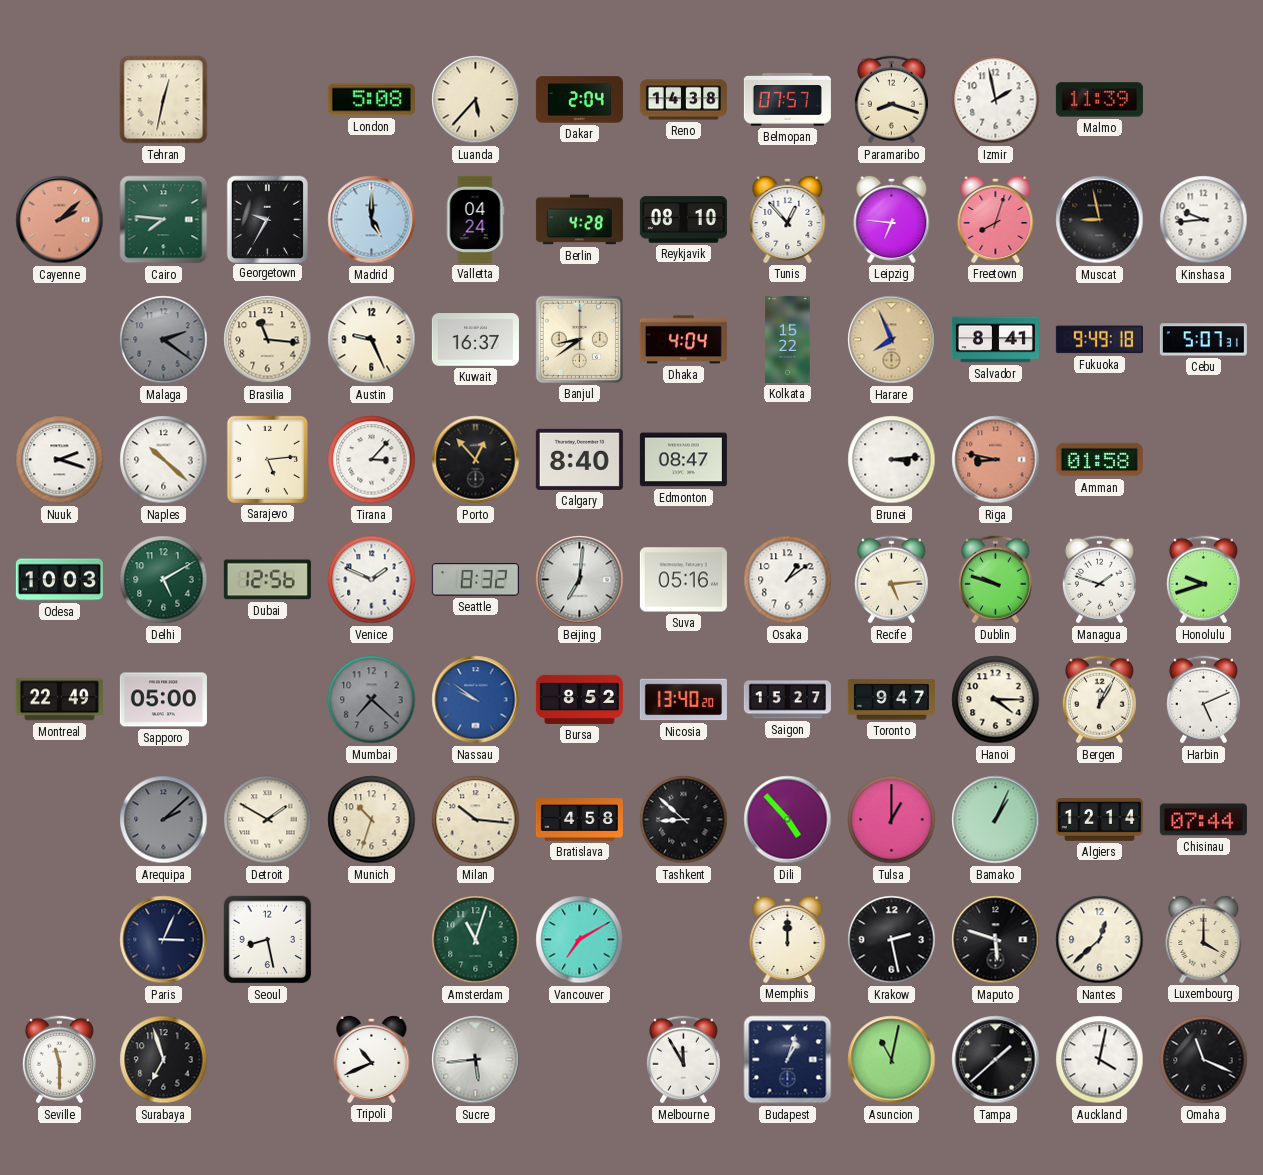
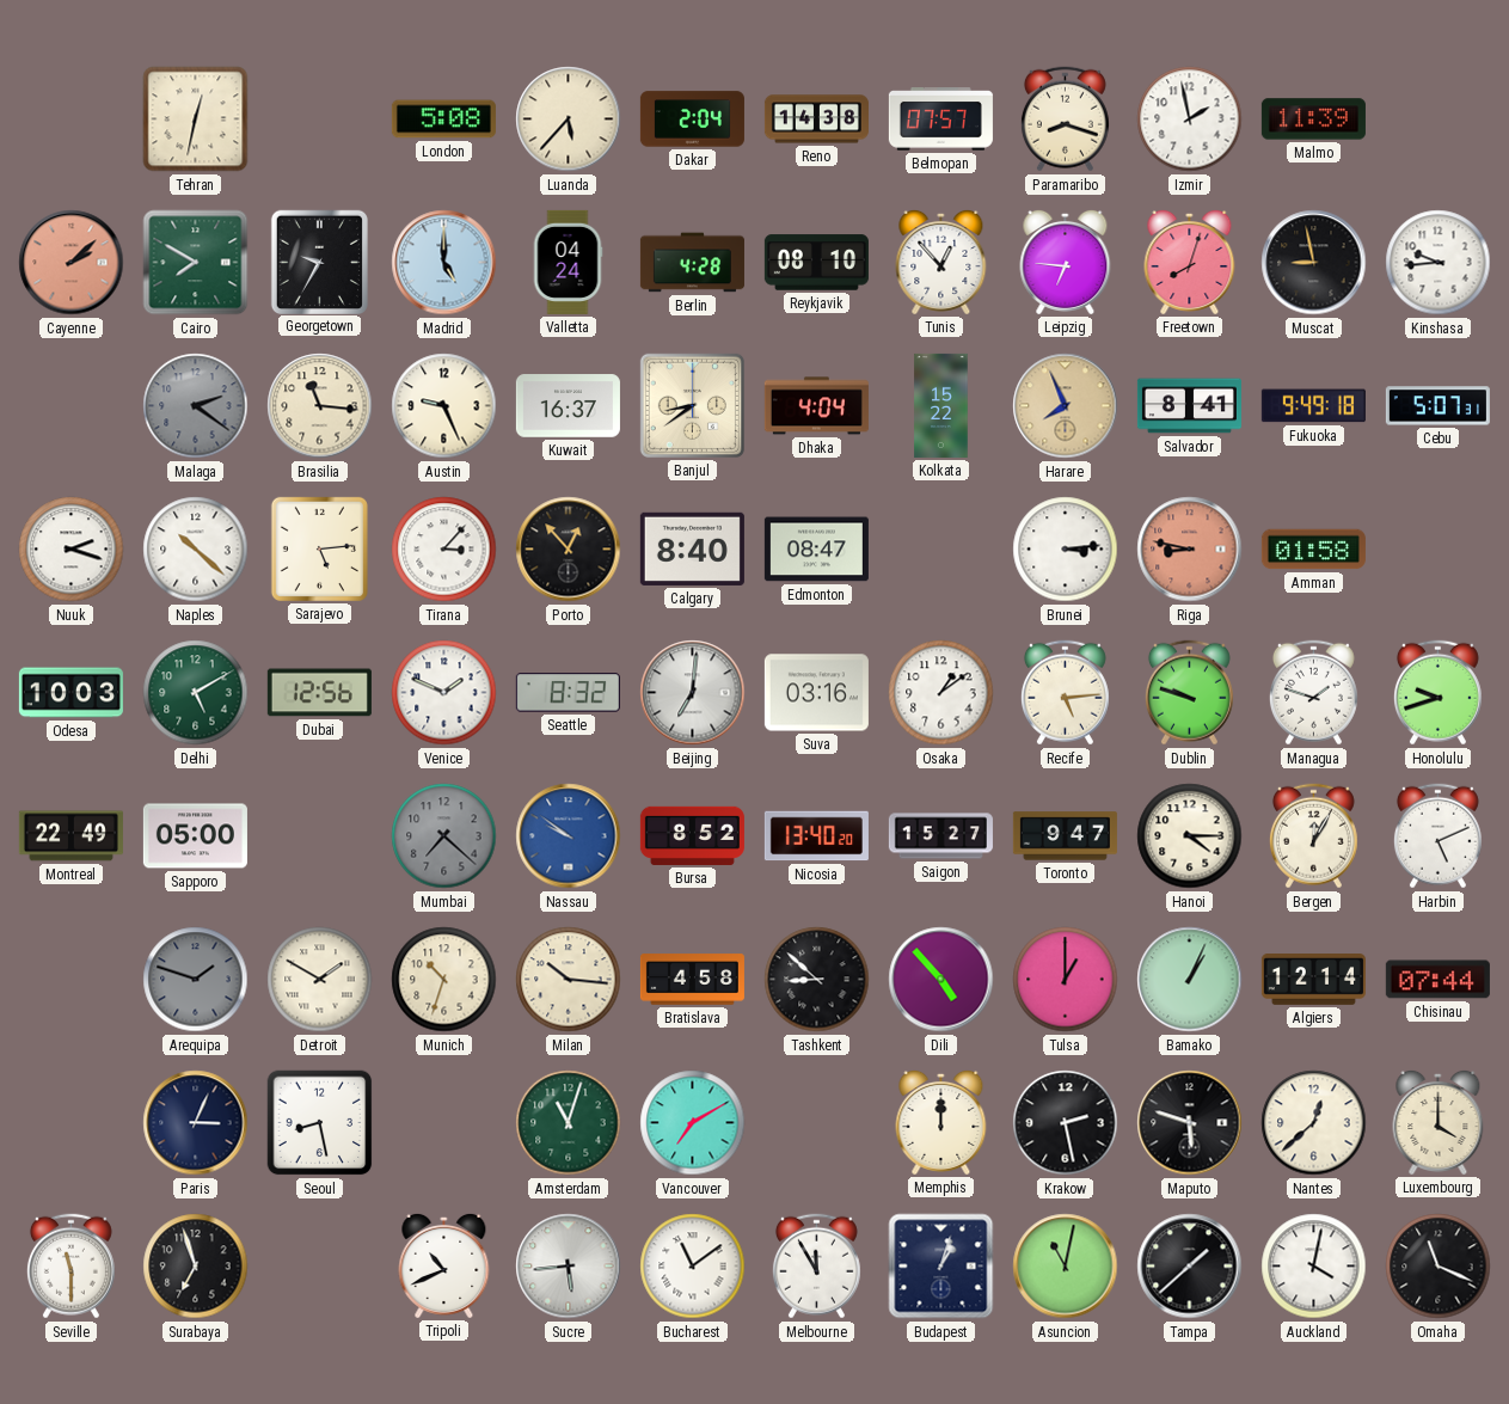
Cairo: 7:46 -> 7:50 (196, 263)
Suva: 05:16 -> 03:16 (816, 693)
Arequipa: 2:08 -> 1:48 (196, 980)
Bucharest: none -> 11:09 (693, 1267)
